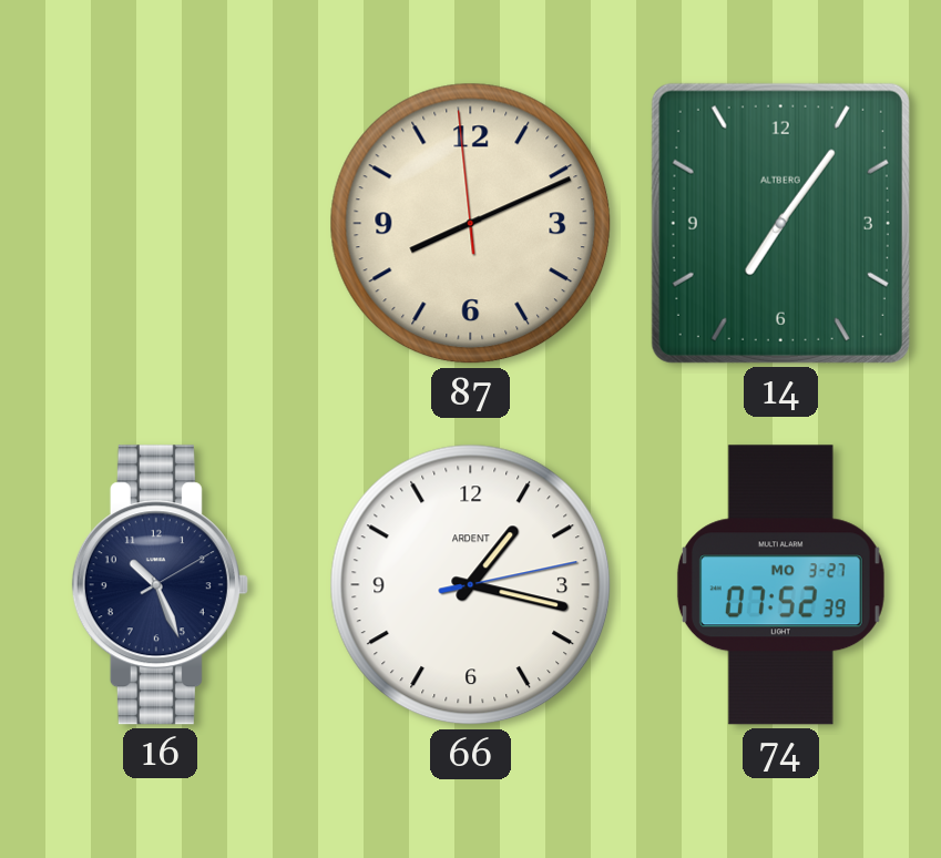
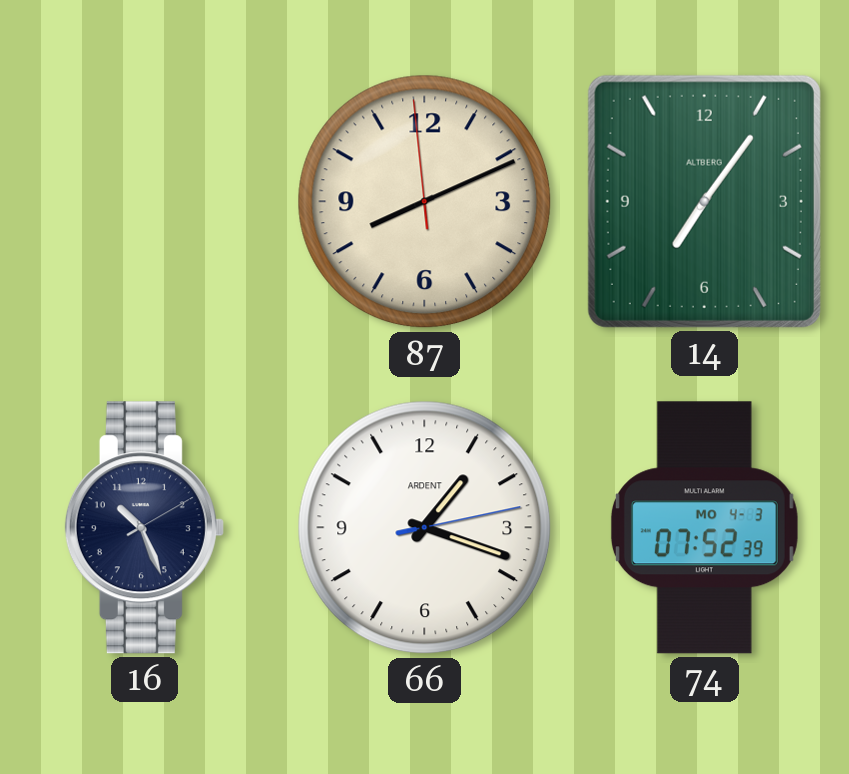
66: 1:17 -> 1:18 (425, 528)
74 date: MO 3-27 -> MO 4-3 (704, 528)
